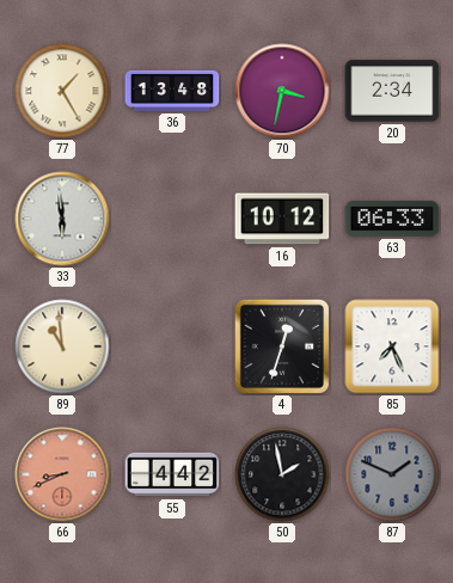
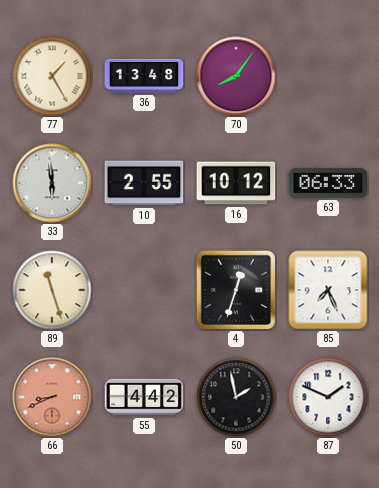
70: 3:32 -> 8:06 (236, 76)
20: 2:34 -> none (392, 91)
10: none -> 2:55 (144, 183)
89: 10:59 -> 11:27 (52, 290)
87 dial: grey -> white (328, 397)
